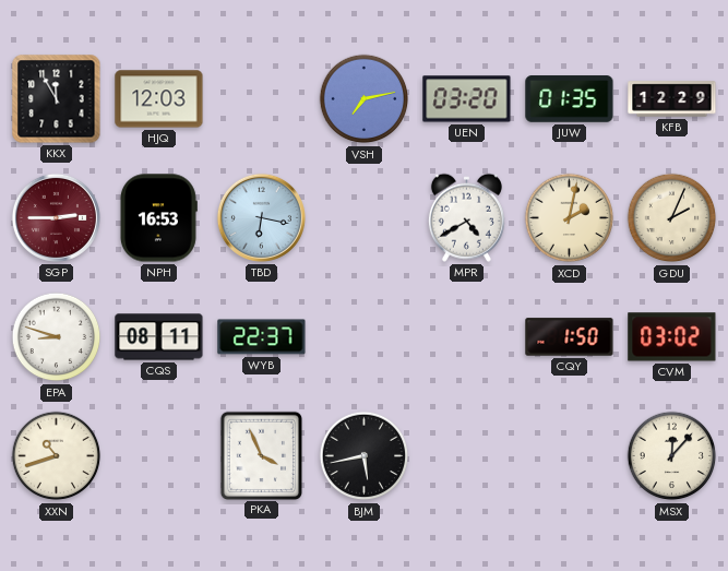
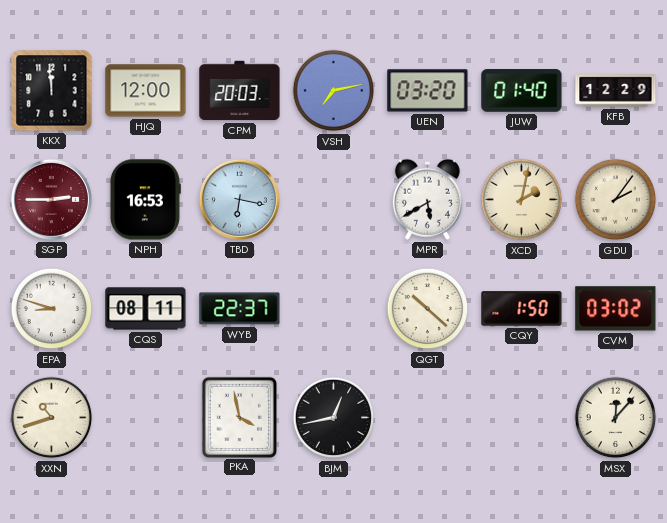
KKX: 11:55 -> 11:59 (52, 91)
HJQ: 12:03 -> 12:00 (146, 91)
CPM: none -> 20:03 (240, 91)
JUW: 01:35 -> 01:40 (522, 91)
MPR: 4:40 -> 5:40 (427, 199)
GDU: 2:04 -> 2:06 (616, 200)
QGT: none -> 10:22 (428, 309)
PKA: 3:56 -> 3:58 (239, 417)
BJM: 5:43 -> 12:43 (334, 418)
